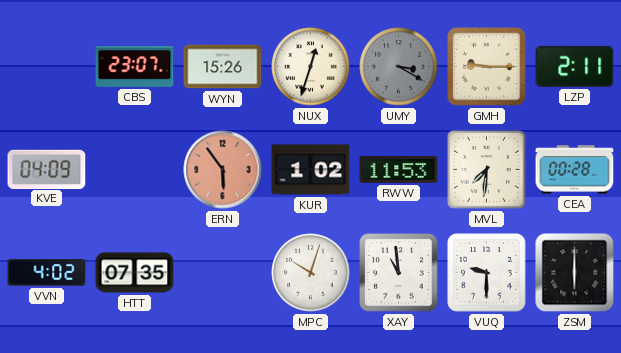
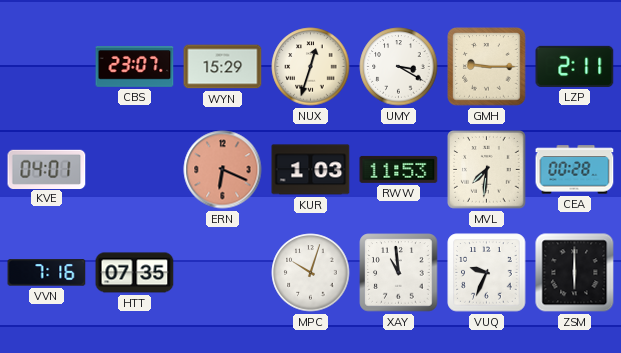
WYN: 15:26 -> 15:29 (223, 67)
UMY dial: grey -> white (399, 67)
KVE: 04:09 -> 04:01 (47, 169)
ERN: 5:54 -> 6:19 (223, 170)
KUR: 1:02 -> 1:03 (311, 170)
VVN: 4:02 -> 7:16 (47, 273)
VUQ: 9:30 -> 9:34 (487, 273)
